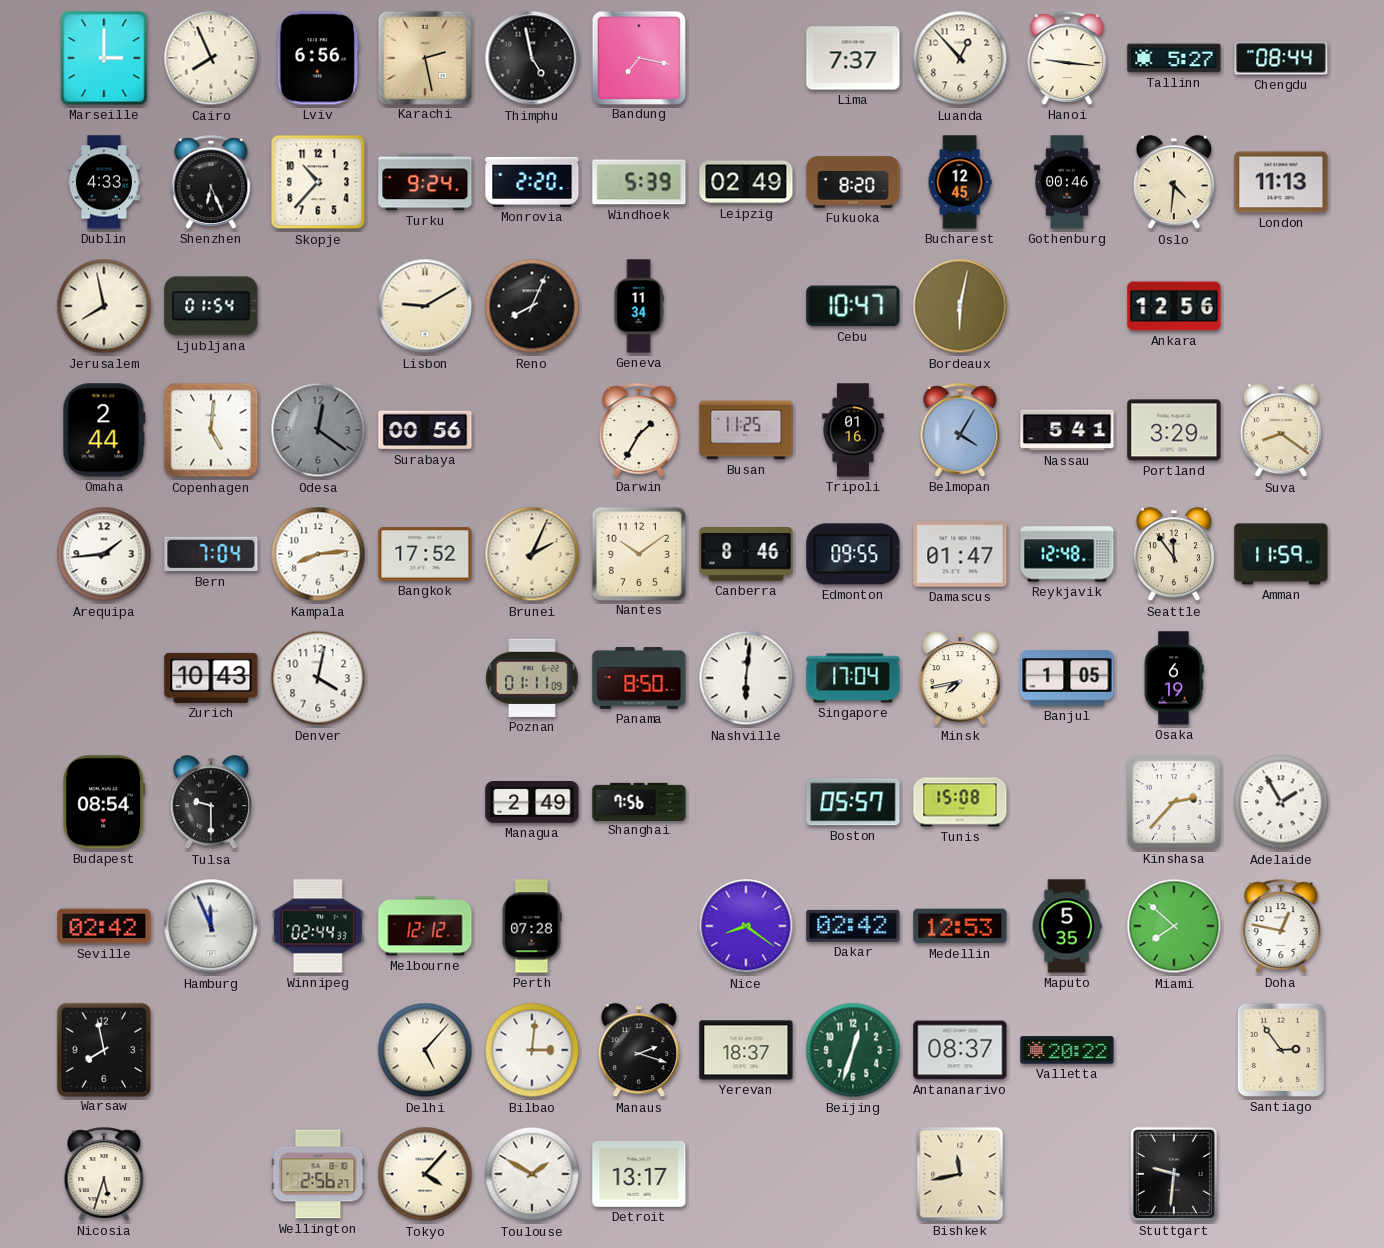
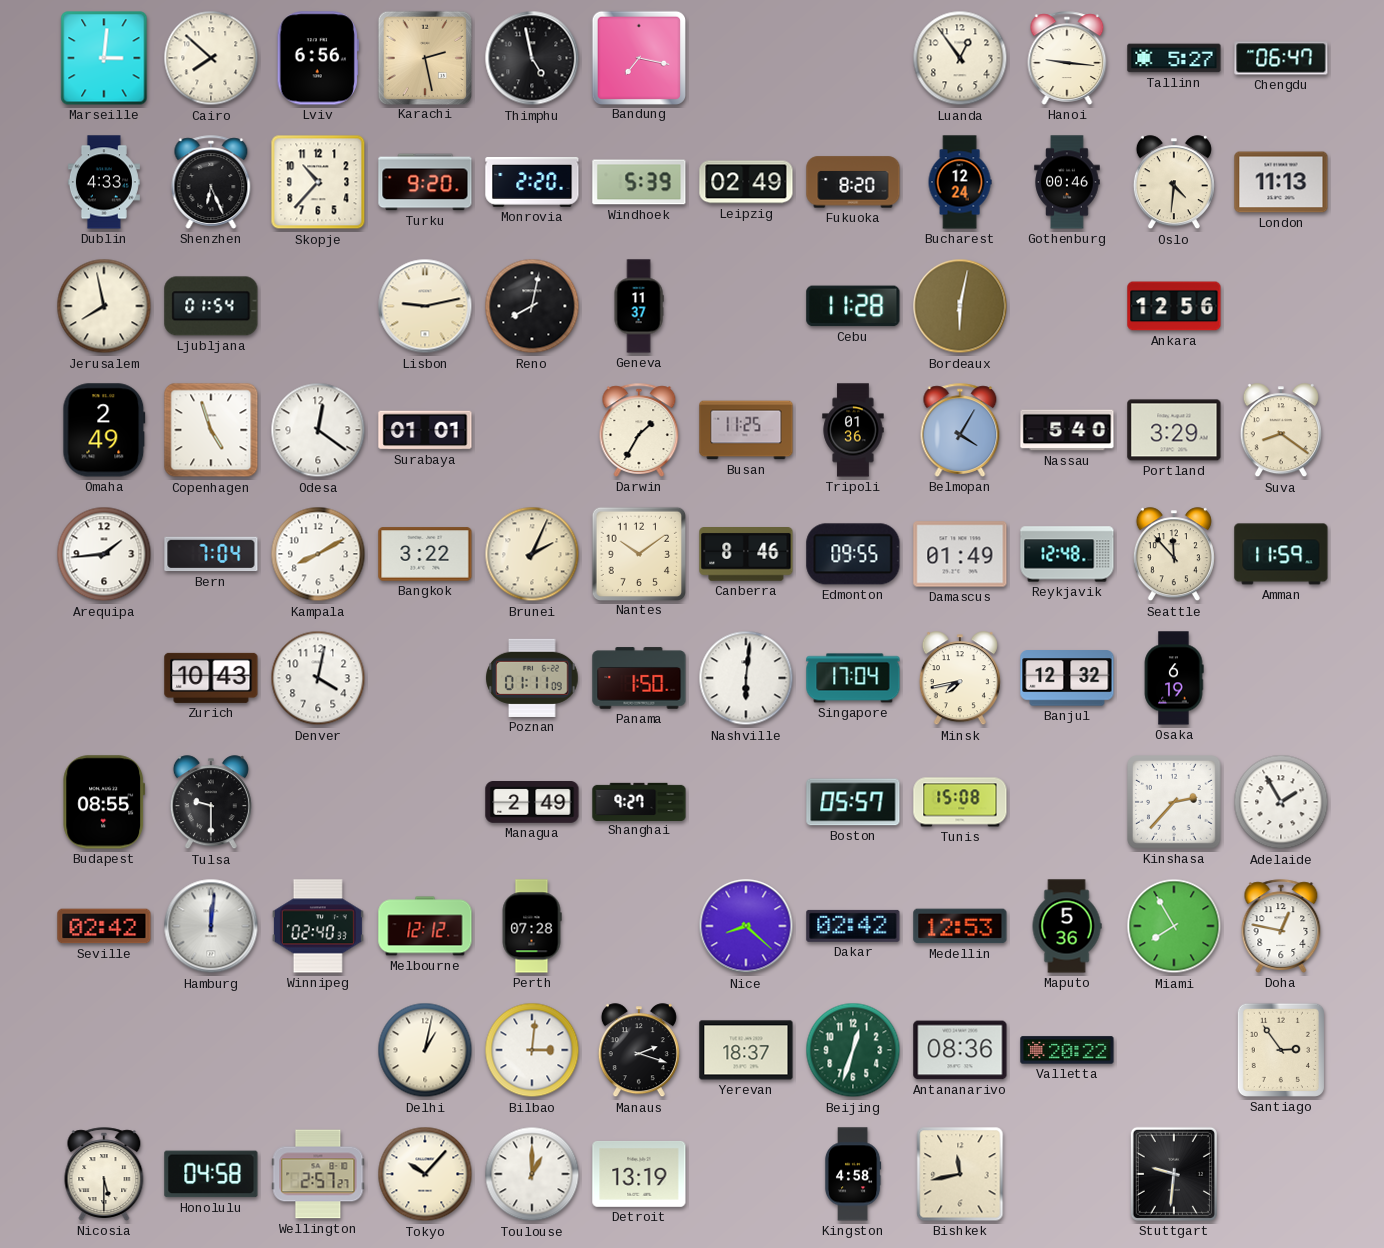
Marseille: 3:00 -> 3:01 (104, 58)
Cairo: 7:56 -> 7:52 (211, 58)
Lima: 7:37 -> none (853, 58)
Luanda: 12:53 -> 12:54 (960, 58)
Chengdu: 08:44 -> 06:47 (1281, 58)
Turku: 9:24 -> 9:20 (425, 182)
Bucharest: 12:45 -> 12:24 (960, 182)
Lisbon: 9:10 -> 9:13 (425, 306)
Reno: 8:04 -> 8:02 (532, 306)
Geneva: 11:34 -> 11:37 (639, 306)
Cebu: 10:47 -> 11:28 (853, 306)
Omaha: 2:44 -> 2:49 (104, 430)
Copenhagen: 5:01 -> 4:57 (211, 430)
Odesa dial: grey -> white (318, 430)
Surabaya: 00:56 -> 01:01 (425, 430)
Tripoli: 01:16 -> 01:36 (853, 430)
Nassau: 5:41 -> 5:40 (1067, 430)
Kampala: 8:14 -> 8:10 (318, 554)
Bangkok: 17:52 -> 3:22 (425, 554)
Damascus: 01:47 -> 01:49 (960, 554)
Seattle: 11:54 -> 11:53 (1174, 555)
Panama: 8:50 -> 1:50 (639, 678)
Banjul: 1:05 -> 12:32 (1067, 678)
Budapest: 08:54 -> 08:55 (104, 802)
Shanghai: 7:56 -> 9:27 (639, 801)
Hamburg: 11:56 -> 12:01 (211, 926)
Winnipeg: 02:44 -> 02:40 (318, 926)
Nice: 8:21 -> 8:22 (746, 926)
Maputo: 5:35 -> 5:36 (1067, 926)
Miami: 7:52 -> 7:55 (1174, 926)
Warsaw: 7:58 -> none (103, 1049)
Delhi: 5:07 -> 1:02 (425, 1050)
Antananarivo: 08:37 -> 08:36 (960, 1050)
Nicosia: 5:33 -> 5:30 (104, 1174)
Honolulu: none -> 04:58 (211, 1174)
Wellington: 2:56 -> 2:57 (318, 1174)
Tokyo: 4:07 -> 10:07 (425, 1174)
Toulouse: 1:50 -> 1:00 (532, 1174)
Detroit: 13:17 -> 13:19 (639, 1174)
Kingston: none -> 4:58 (853, 1174)
